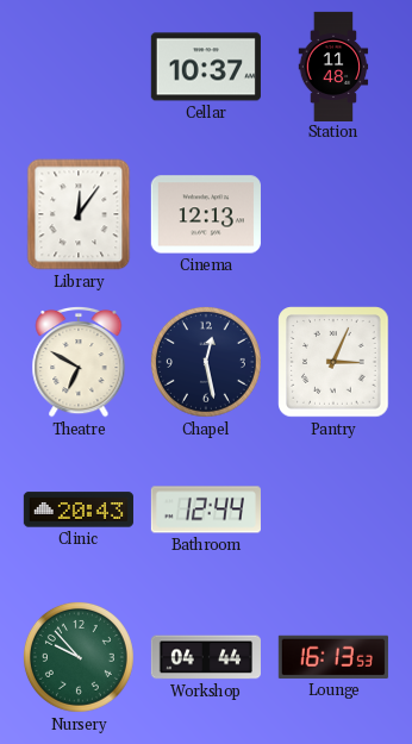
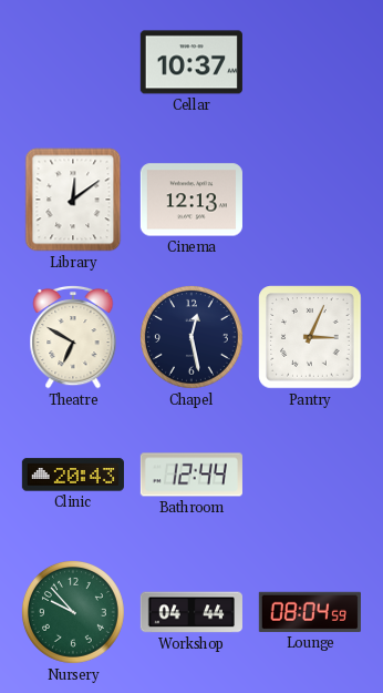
Station: 11:48 -> none (333, 65)
Library: 12:06 -> 12:09 (73, 200)
Lounge: 16:13 -> 08:04 (310, 612)
